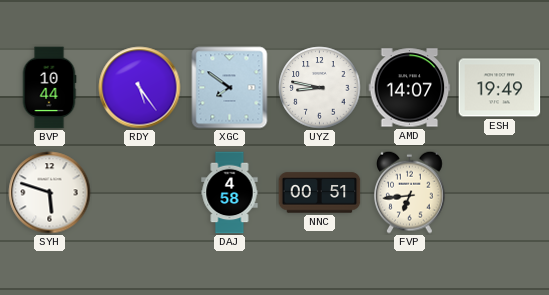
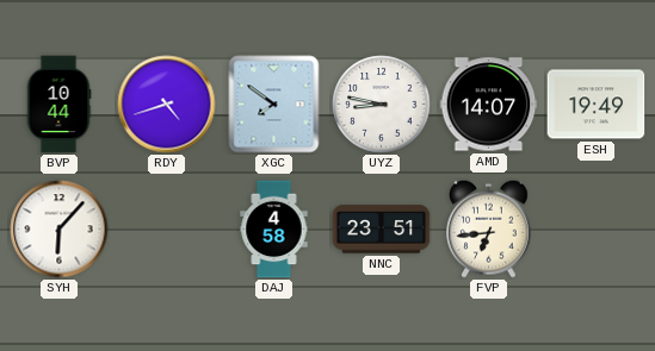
RDY: 5:24 -> 4:42 (167, 105)
SYH: 5:48 -> 6:07 (60, 230)
NNC: 00:51 -> 23:51 (382, 230)
